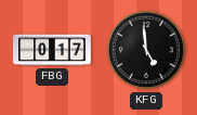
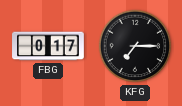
KFG: 4:59 -> 7:15 (135, 46)
